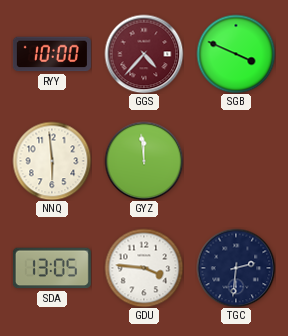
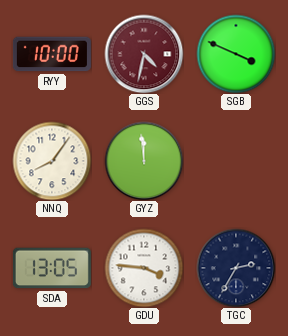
GGS: 4:37 -> 4:32 (144, 54)
NNQ: 5:59 -> 8:06 (52, 161)
TGC: 2:31 -> 2:35 (236, 268)
